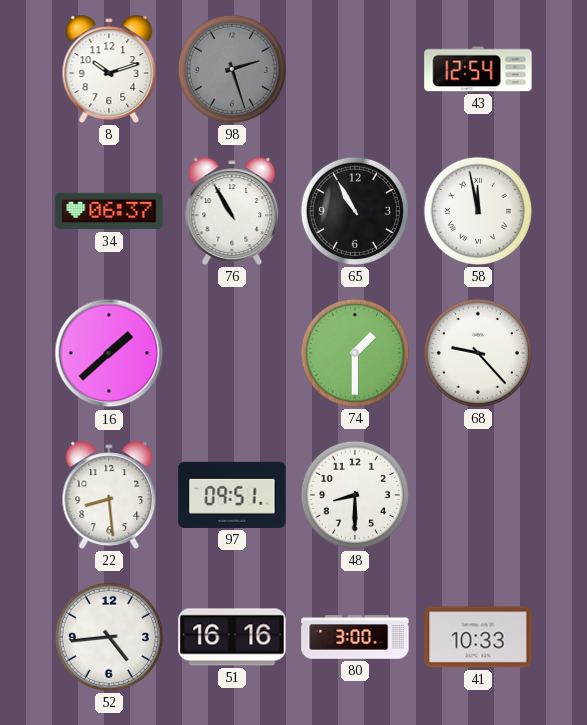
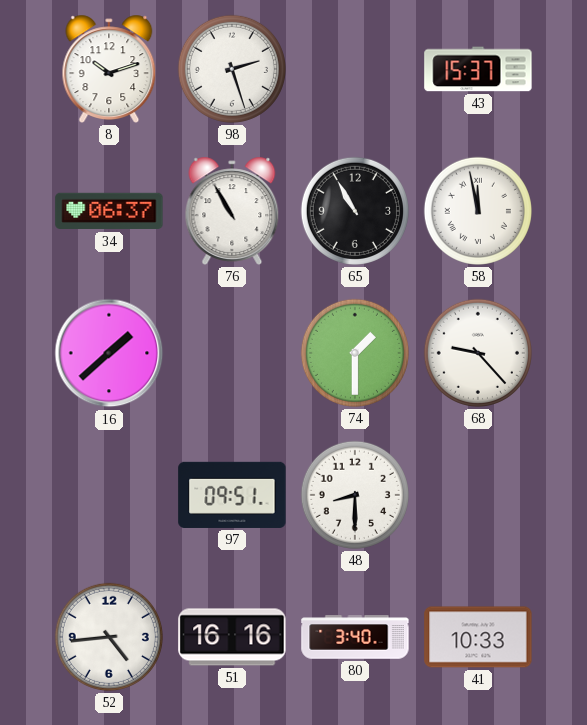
98 dial: grey -> white (232, 69)
43: 12:54 -> 15:37 (478, 69)
22: 8:29 -> none (109, 495)
80: 3:00 -> 3:40 (355, 637)
